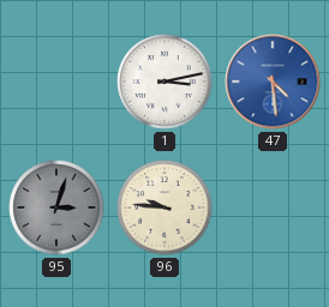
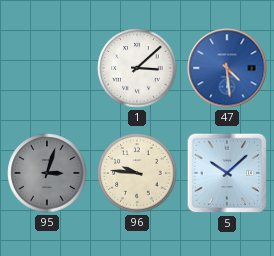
1: 3:13 -> 3:08 (137, 68)
5: none -> 10:08 (227, 173)
